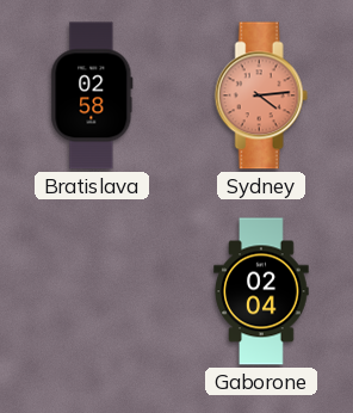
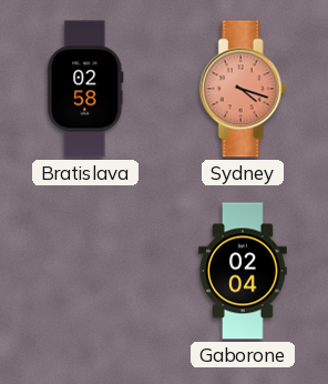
Sydney: 4:14 -> 4:18 (243, 89)
